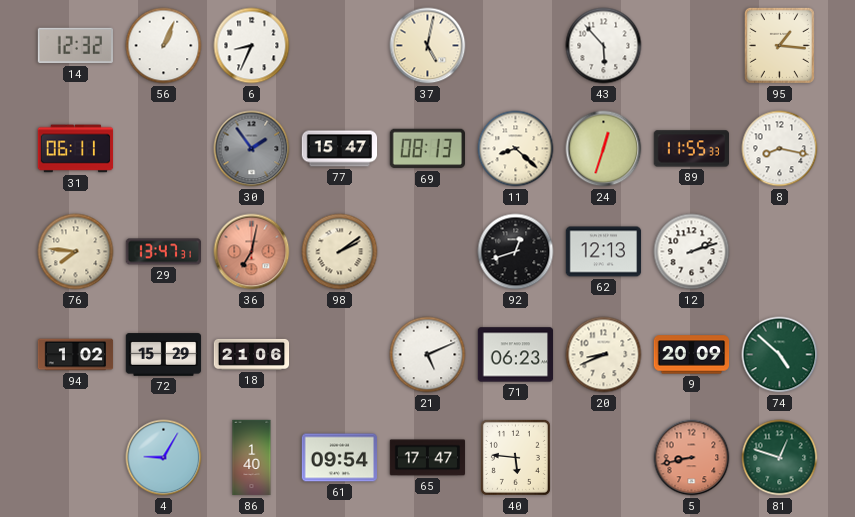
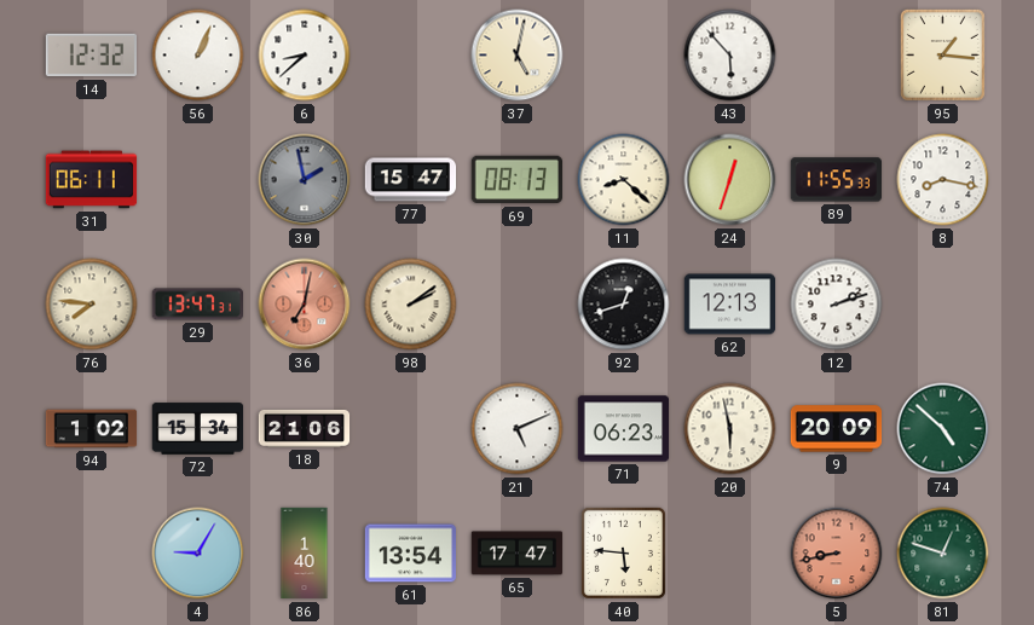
6: 8:34 -> 8:38 (305, 56)
30: 1:54 -> 1:58 (305, 180)
72: 15:29 -> 15:34 (198, 429)
20: 8:41 -> 5:58 (730, 429)
61: 09:54 -> 13:54 (410, 554)
